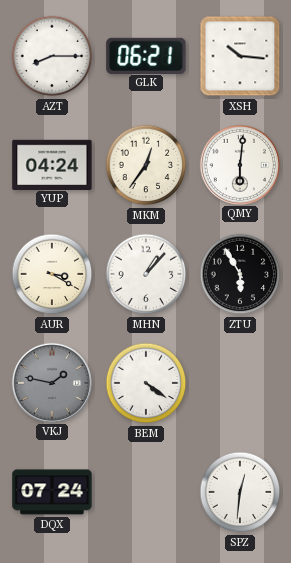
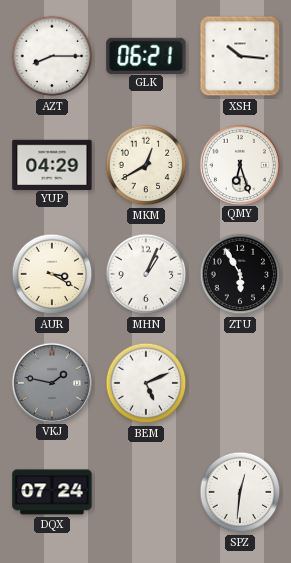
YUP: 04:24 -> 04:29 (52, 164)
MKM: 12:36 -> 12:40 (146, 165)
QMY: 6:01 -> 6:27 (239, 164)
MHN: 1:07 -> 1:04 (146, 274)
BEM: 4:21 -> 5:11 (146, 383)
